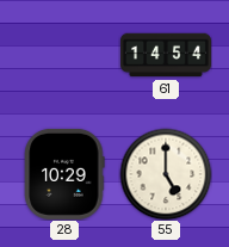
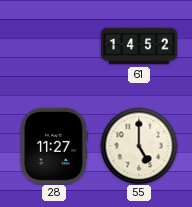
61: 14:54 -> 14:52 (139, 46)
28: 10:29 -> 11:27 (54, 146)
